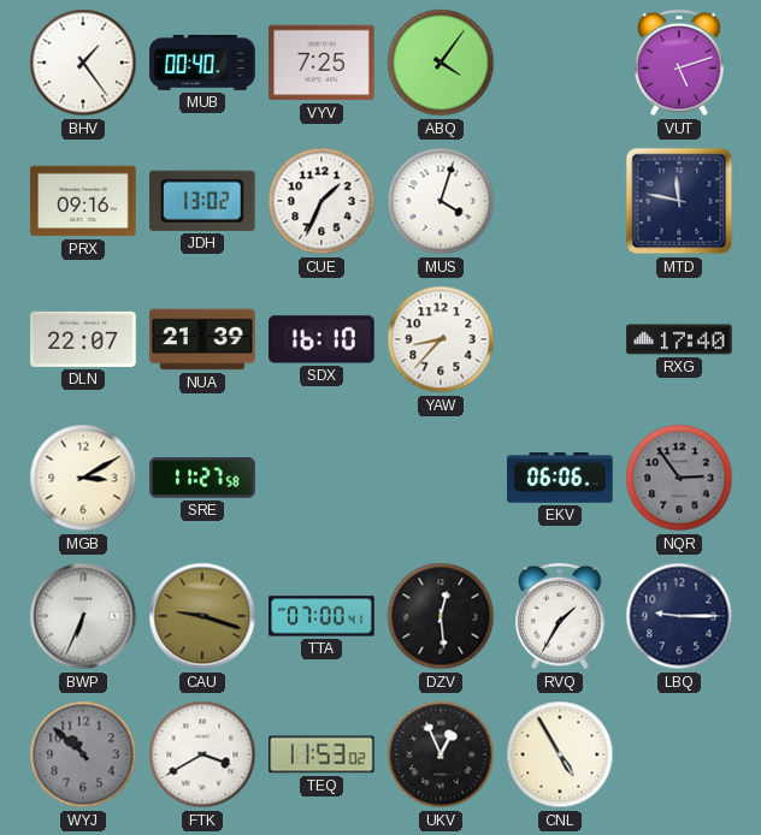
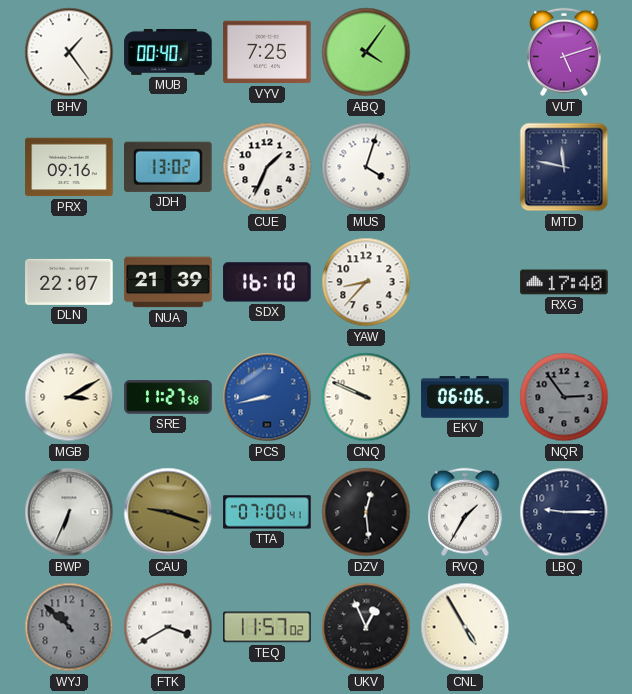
PCS: none -> 8:43 (267, 397)
CNQ: none -> 9:49 (366, 397)
TEQ: 11:53 -> 11:57 (267, 627)
